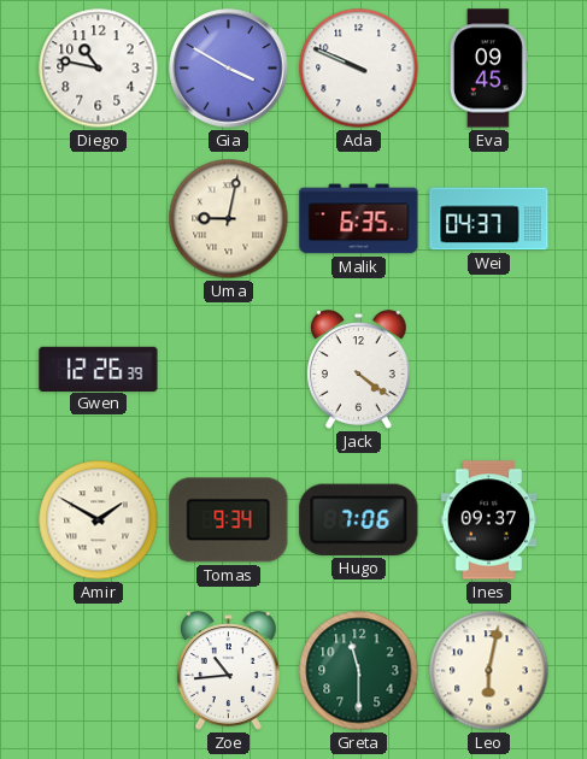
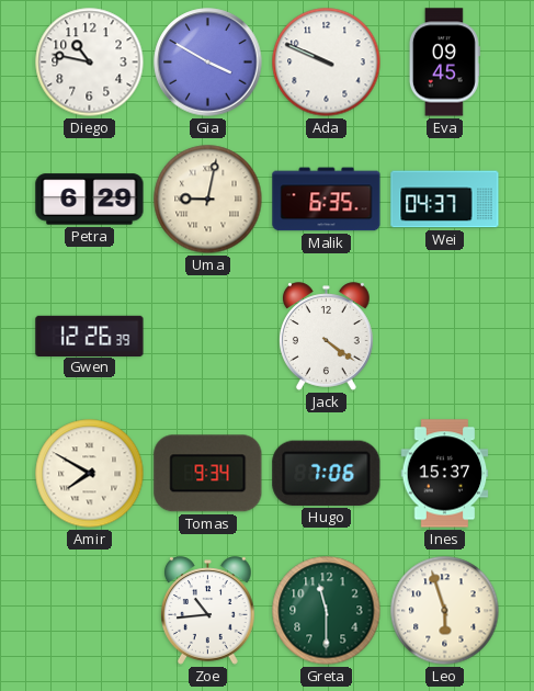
Petra: none -> 6:29 (90, 200)
Amir: 1:50 -> 7:50 (90, 474)
Ines: 09:37 -> 15:37 (445, 474)
Leo: 6:02 -> 5:57 (445, 611)
